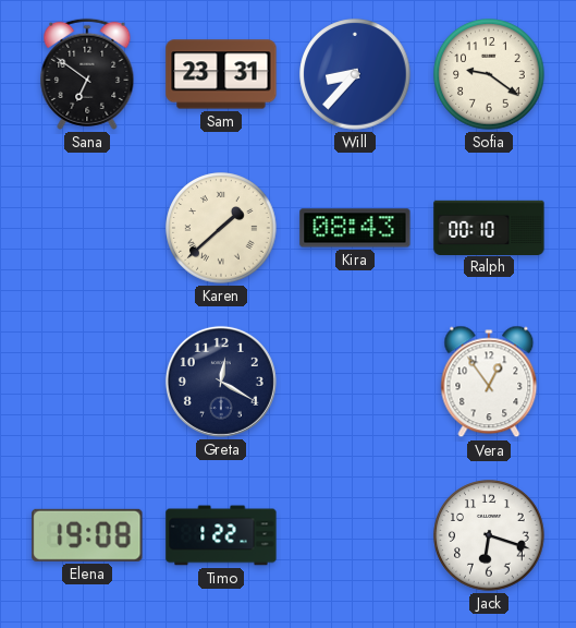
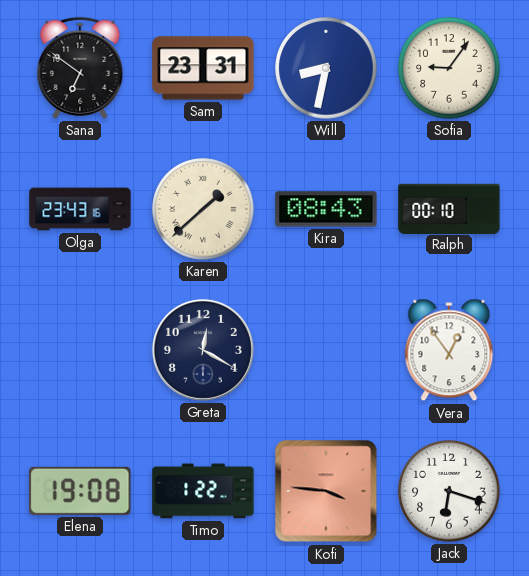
Will: 8:37 -> 8:32 (326, 68)
Sofia: 9:21 -> 9:06 (449, 68)
Olga: none -> 23:43 (80, 209)
Kofi: none -> 3:46 (326, 491)
